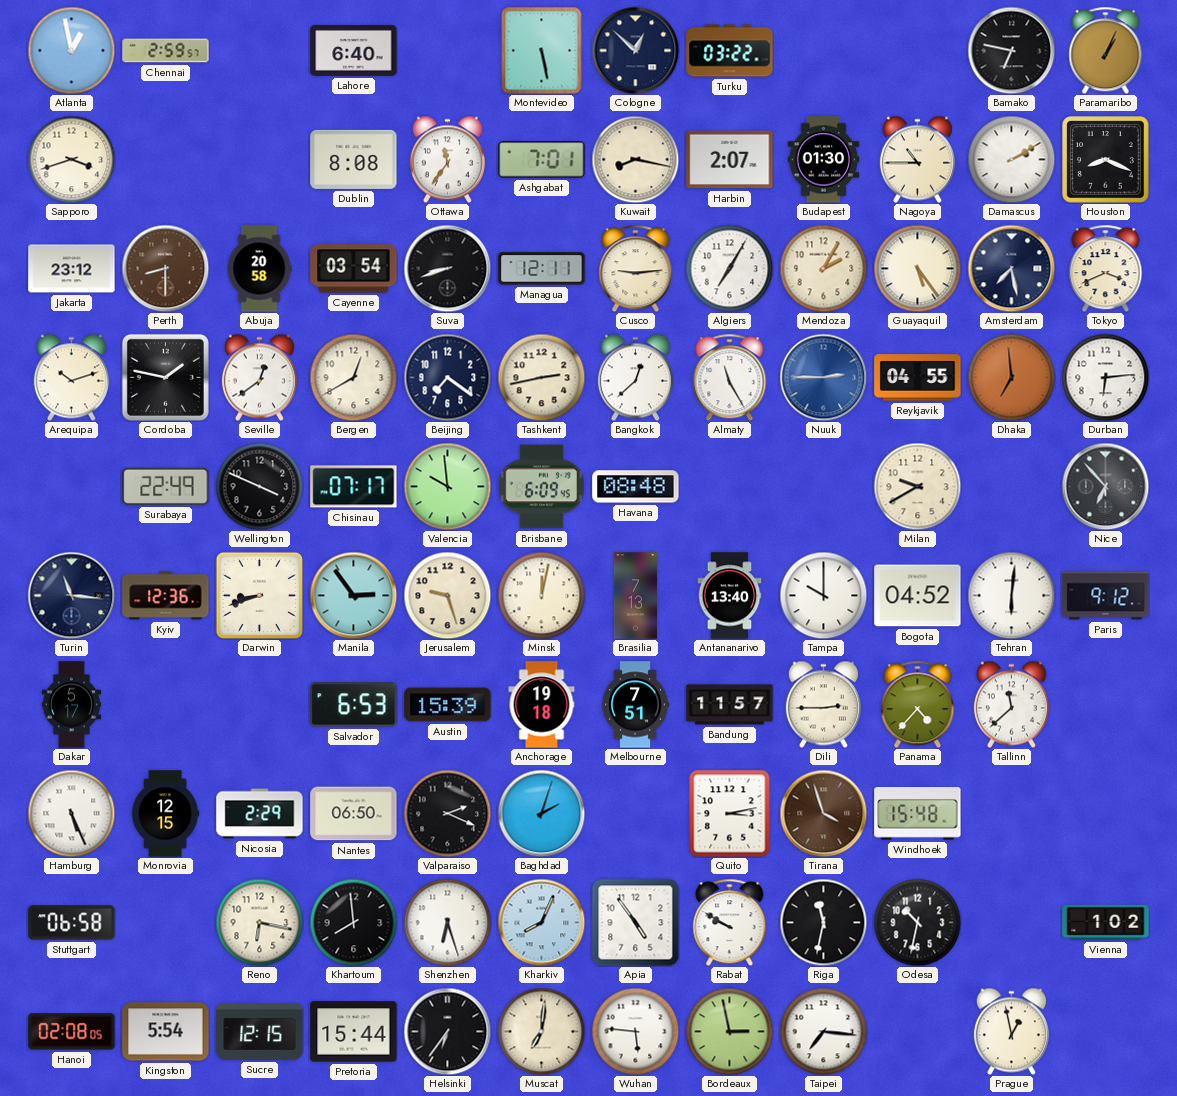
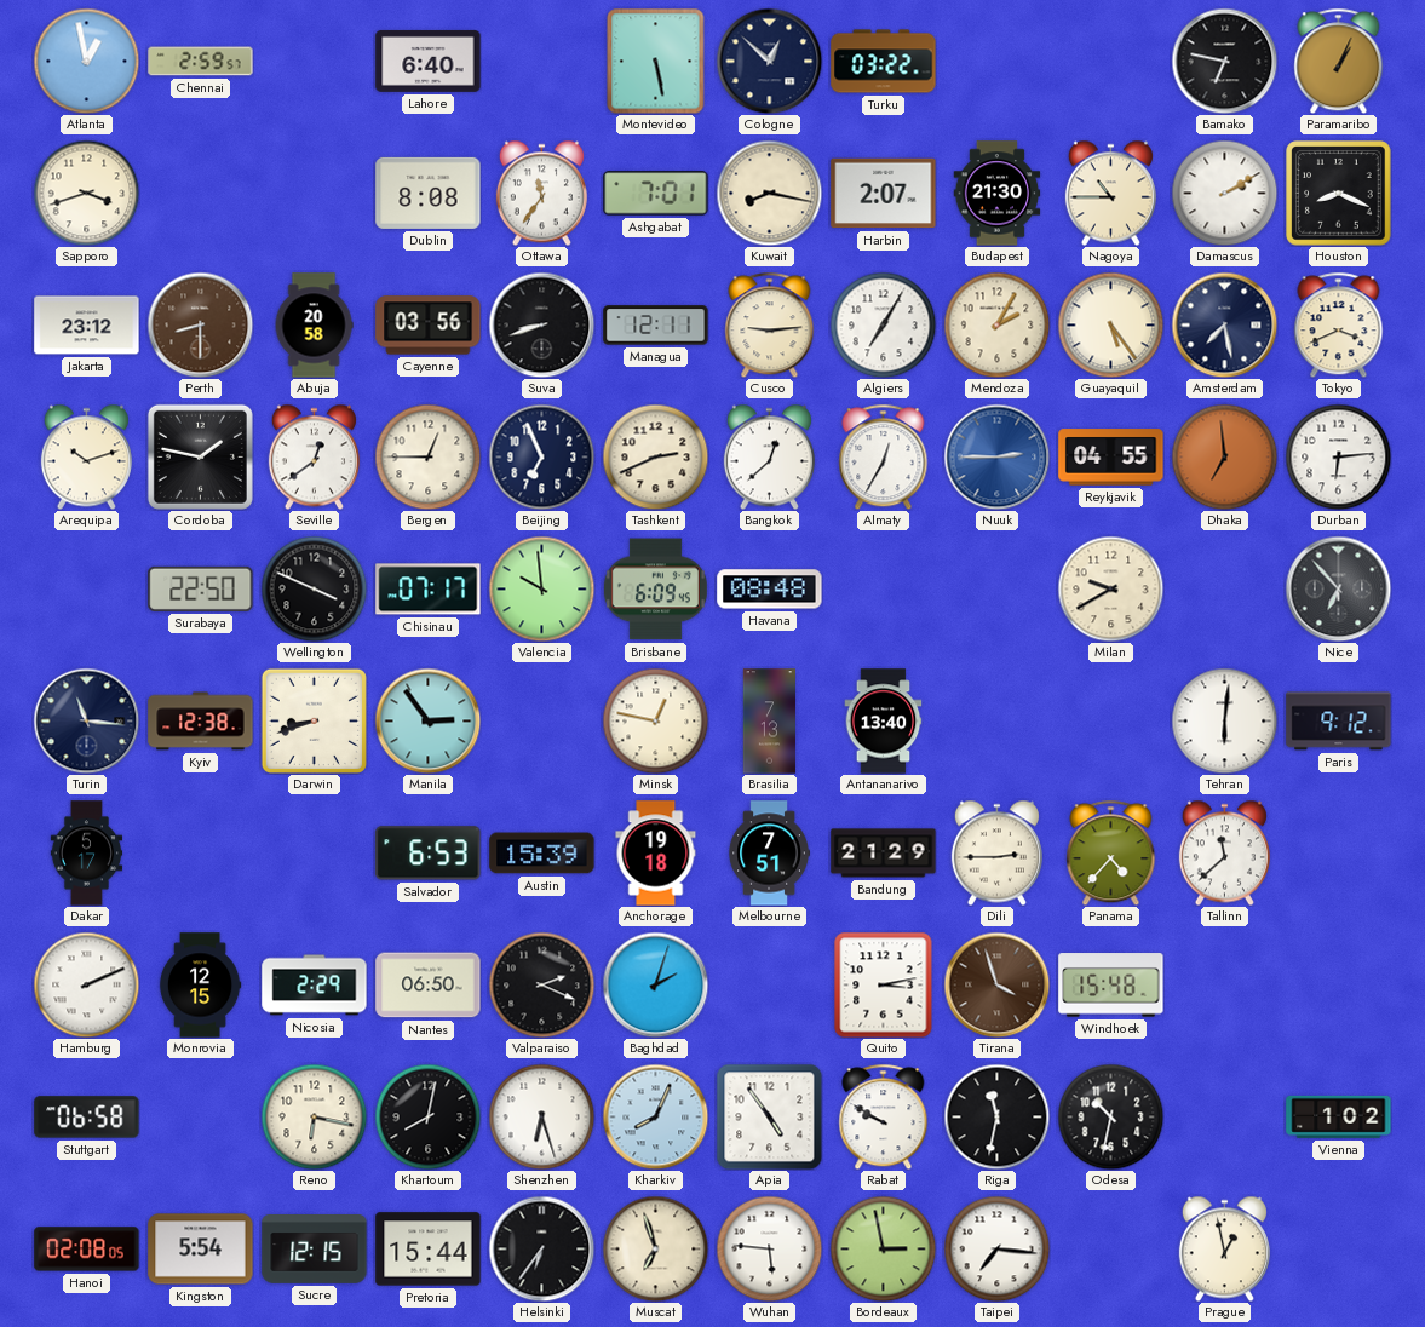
Budapest: 01:30 -> 21:30 (998, 194)
Cayenne: 03:54 -> 03:56 (429, 326)
Bergen: 12:40 -> 12:45 (427, 456)
Beijing: 7:21 -> 6:56 (541, 456)
Tashkent: 2:43 -> 2:41 (655, 456)
Almaty: 11:25 -> 12:35 (884, 456)
Surabaya: 22:49 -> 22:50 (201, 588)
Kyiv: 12:36 -> 12:38 (201, 722)
Jerusalem: 9:27 -> none (447, 595)
Minsk: 12:02 -> 12:47 (655, 720)
Tampa: 10:00 -> none (823, 595)
Bogota: 04:52 -> none (918, 596)
Bandung: 11:57 -> 21:29 (884, 854)
Hamburg: 5:26 -> 2:11 (86, 984)
Khartoum: 7:59 -> 8:02 (427, 1116)
Muscat: 7:01 -> 6:57 (655, 1248)
